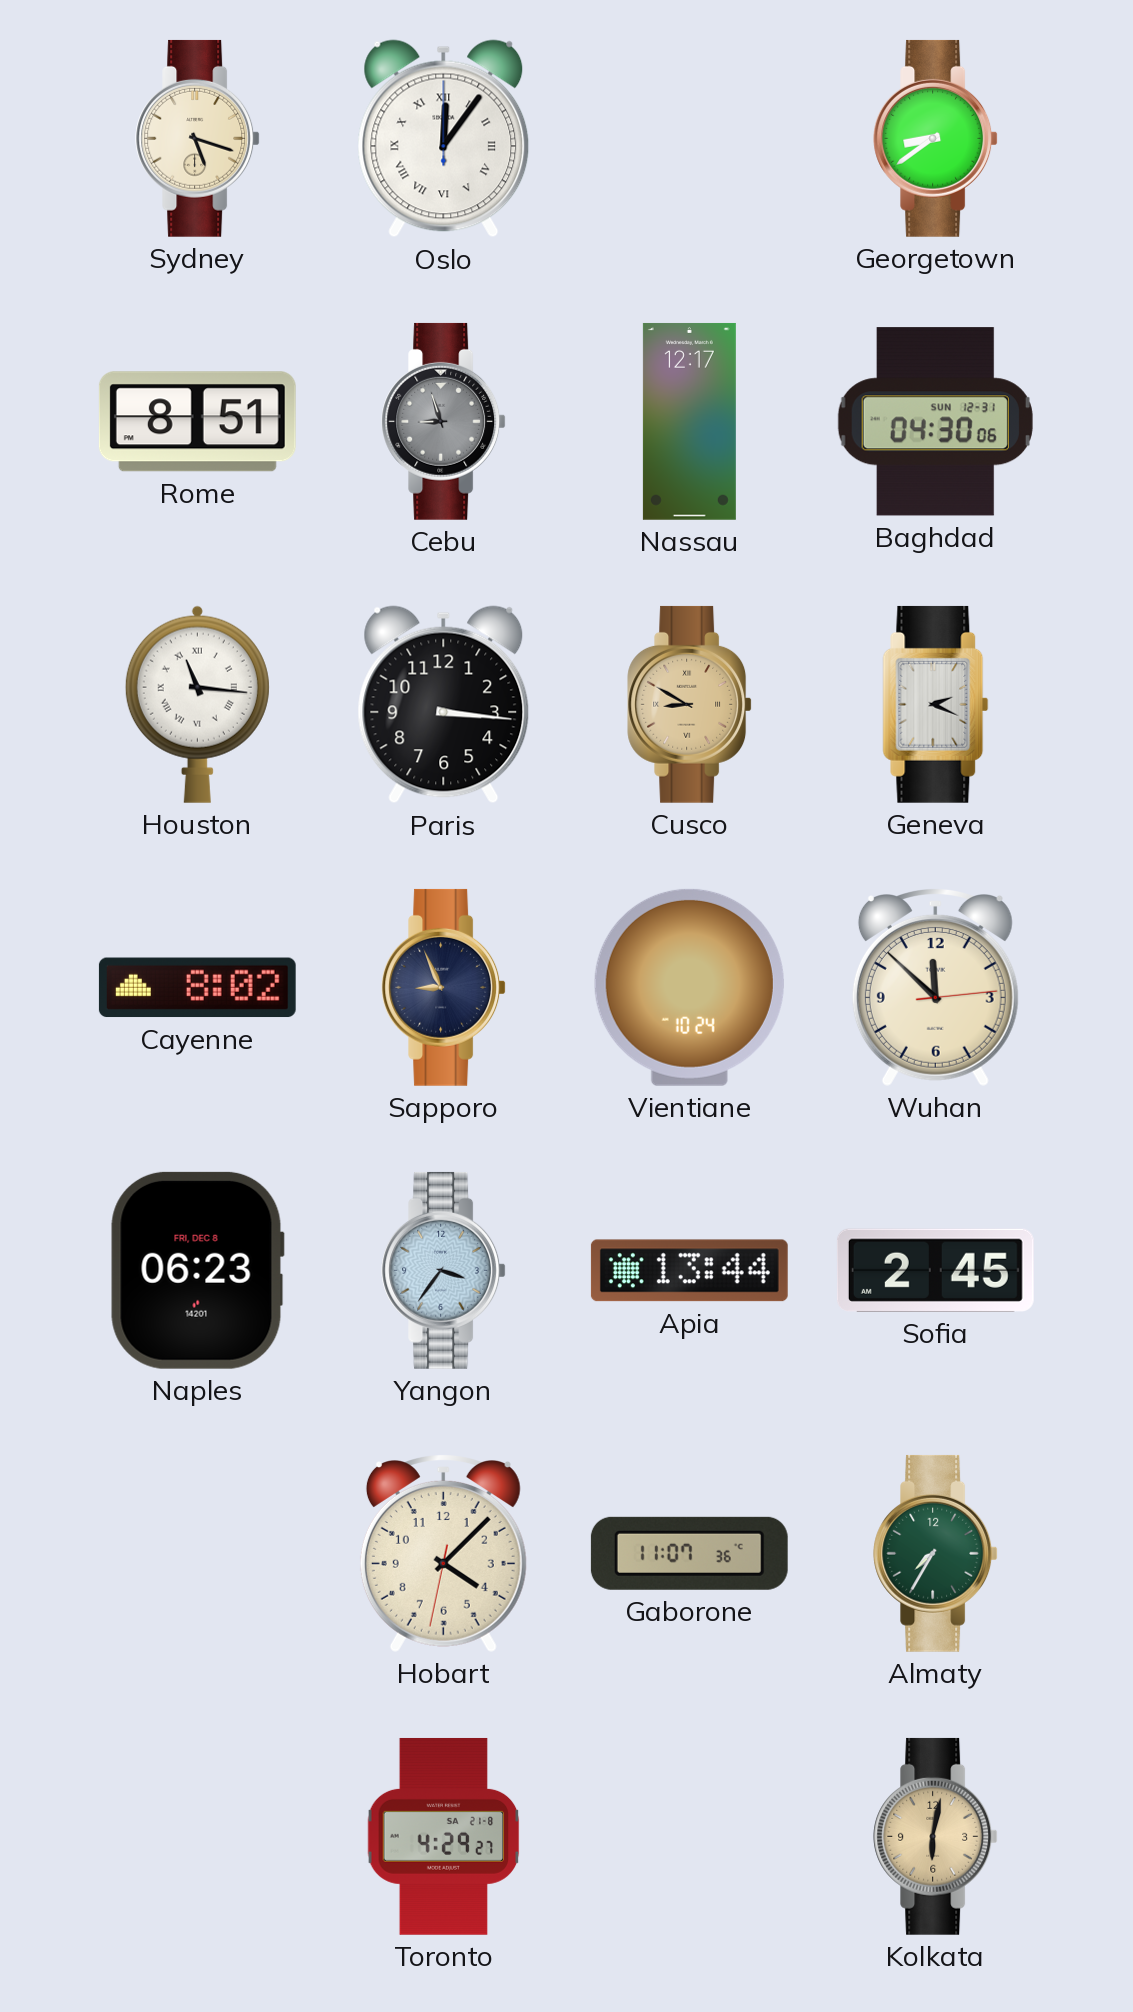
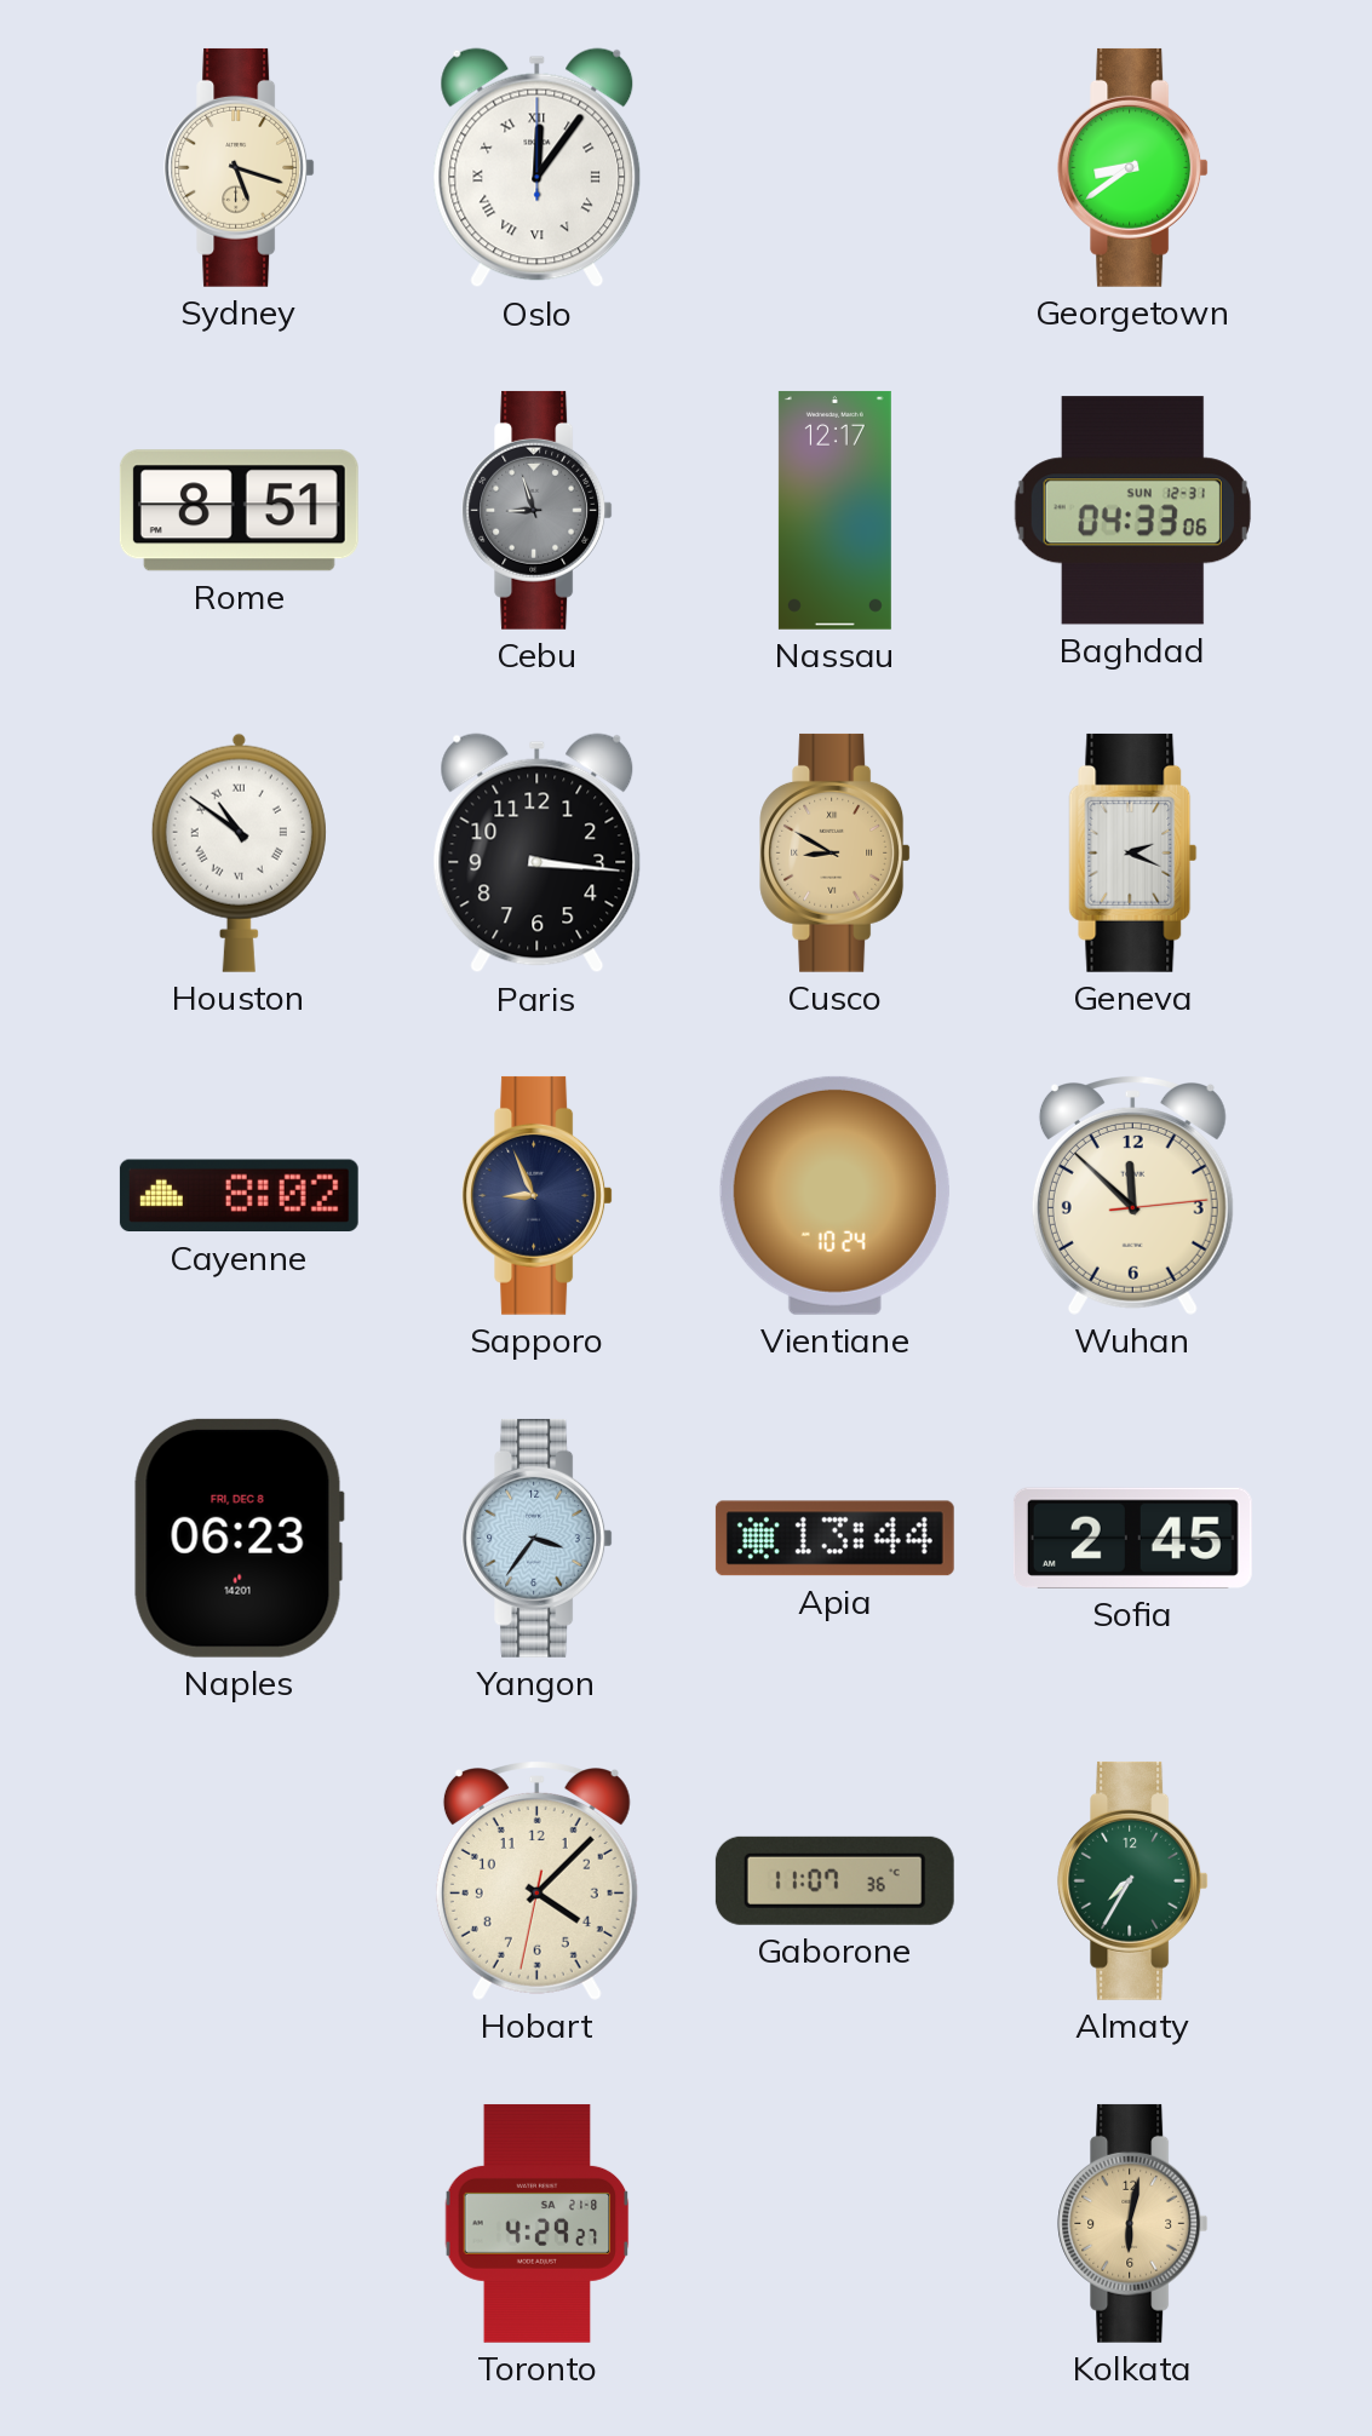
Baghdad: 04:30 -> 04:33 (1132, 511)
Houston: 11:16 -> 10:51 (239, 852)
